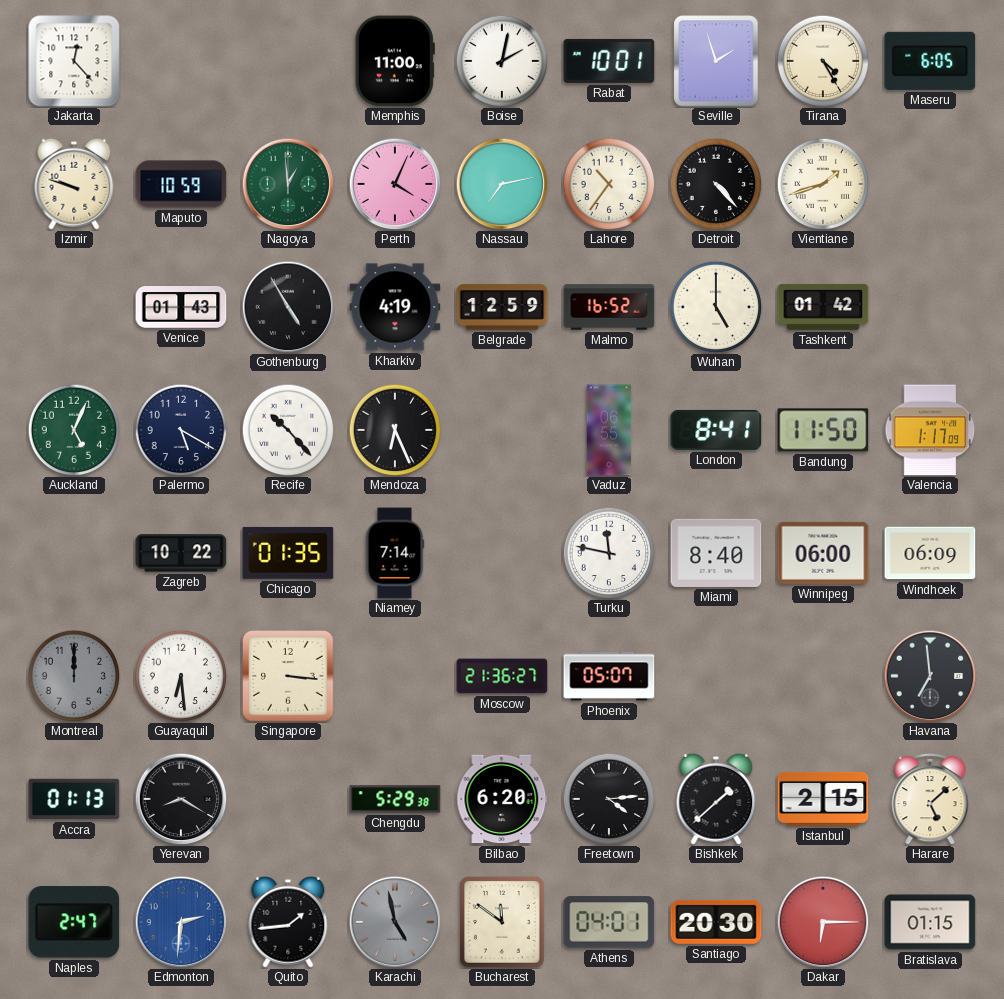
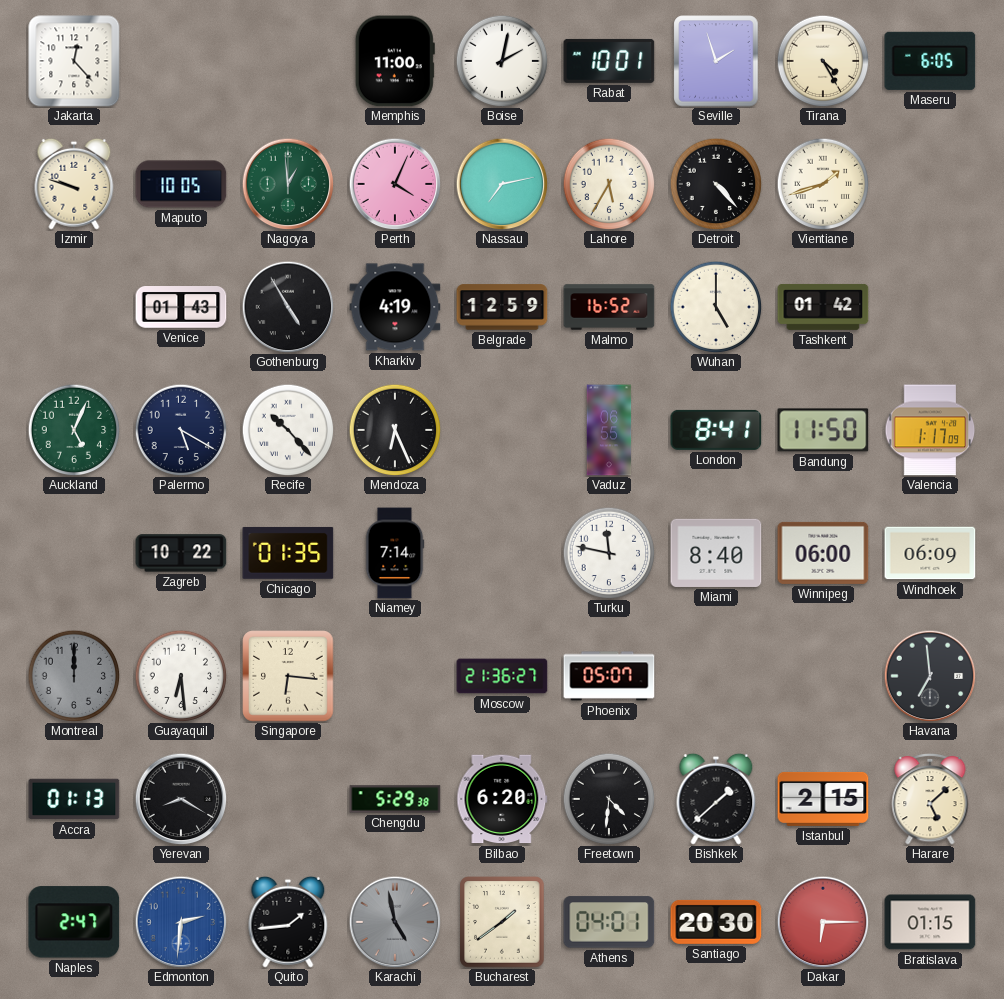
Maputo: 10:59 -> 10:05 (181, 184)
Lahore: 10:36 -> 5:35 (609, 184)
Singapore: 3:16 -> 6:16 (288, 676)
Freetown: 4:14 -> 4:31 (609, 799)
Bucharest: 11:51 -> 1:39 (502, 922)
